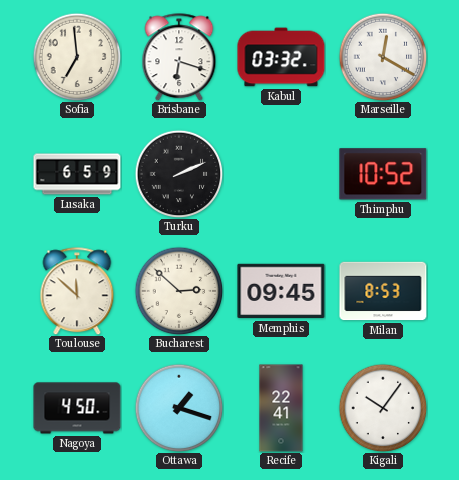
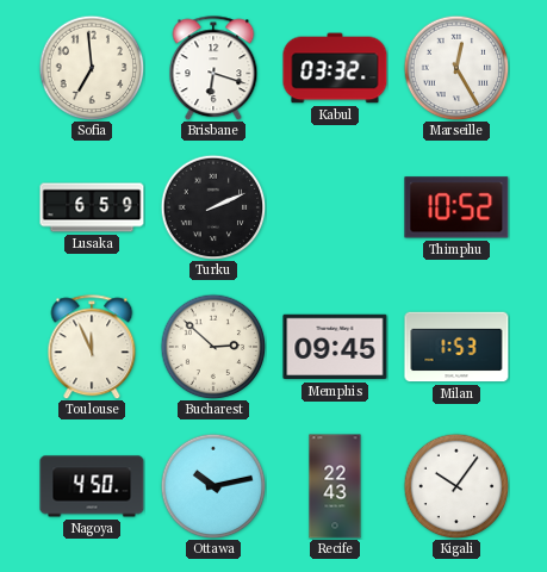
Marseille: 12:20 -> 12:25 (456, 68)
Toulouse: 11:52 -> 11:56 (92, 347)
Milan: 8:53 -> 1:53 (456, 347)
Ottawa: 1:18 -> 10:13 (213, 486)
Recife: 22:41 -> 22:43 (335, 486)
